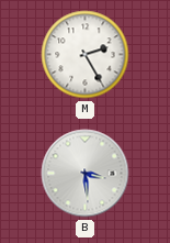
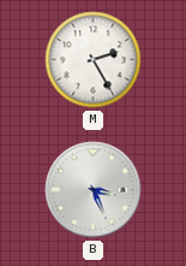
B: 3:29 -> 3:26 (94, 190)
